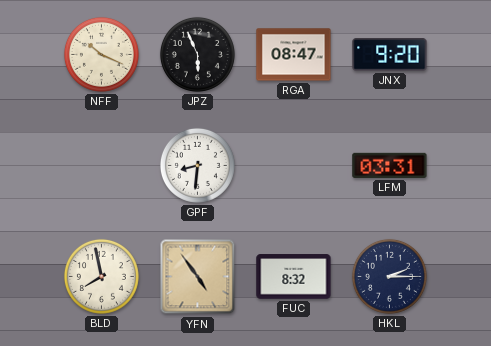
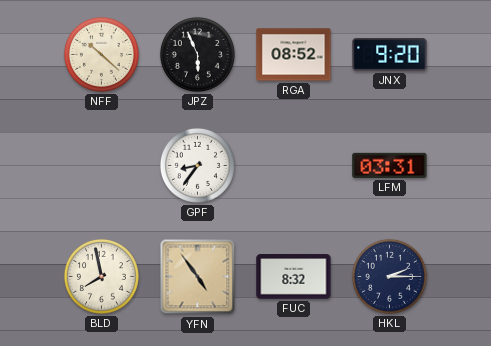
NFF: 10:19 -> 10:22 (101, 54)
RGA: 08:47 -> 08:52 (294, 55)
GPF: 8:31 -> 8:36 (197, 165)
